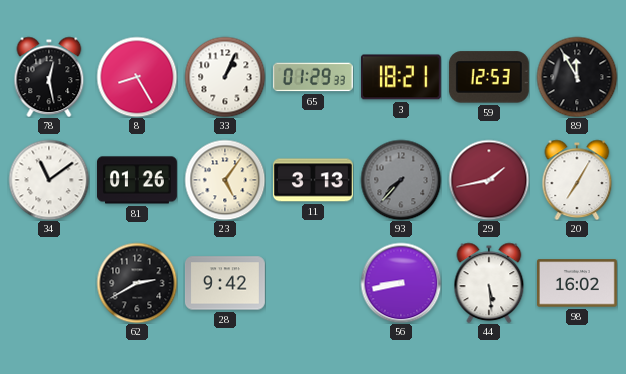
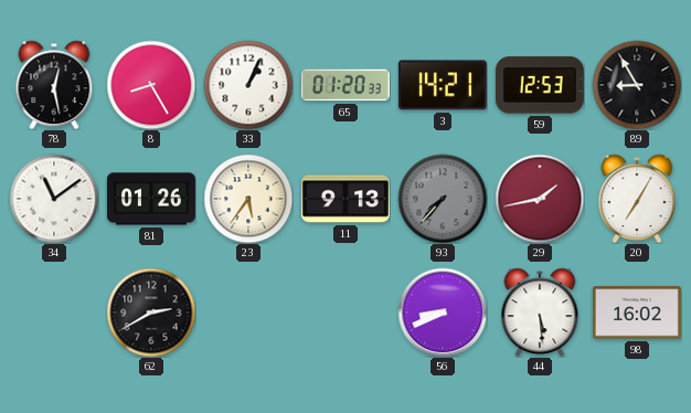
65: 01:29 -> 01:20 (345, 85)
3: 18:21 -> 14:21 (443, 85)
89: 11:55 -> 8:55 (637, 85)
23: 5:06 -> 5:36 (248, 199)
11: 3:13 -> 9:13 (345, 199)
28: 9:42 -> none (225, 283)
56: 8:43 -> 8:41 (443, 313)
